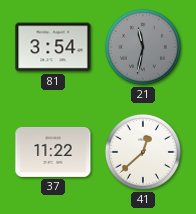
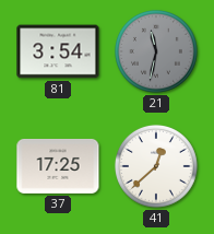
37: 11:22 -> 17:25 (58, 166)
